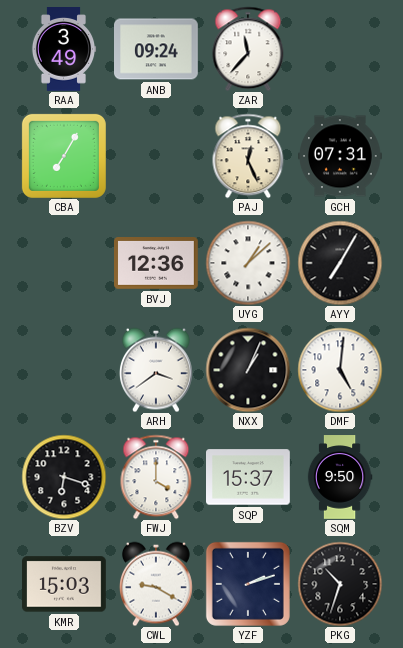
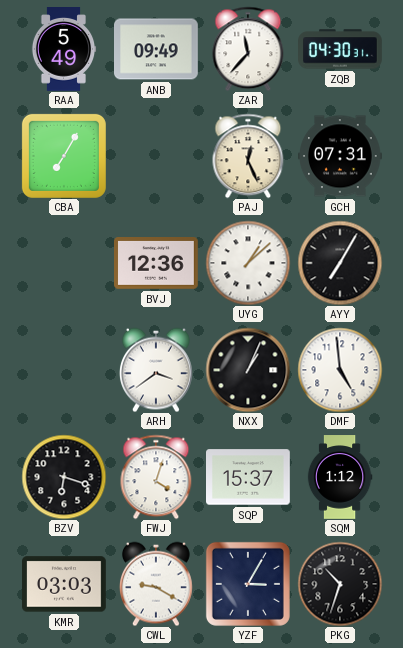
RAA: 3:49 -> 5:49 (64, 50)
ANB: 09:24 -> 09:49 (157, 49)
ZQB: none -> 04:30 (341, 49)
DMF: 5:01 -> 4:59 (340, 370)
FWJ: 4:00 -> 4:03 (156, 477)
SQM: 9:50 -> 1:12 (340, 477)
KMR: 15:03 -> 03:03 (65, 584)
YZF: 2:12 -> 3:05 (248, 584)
